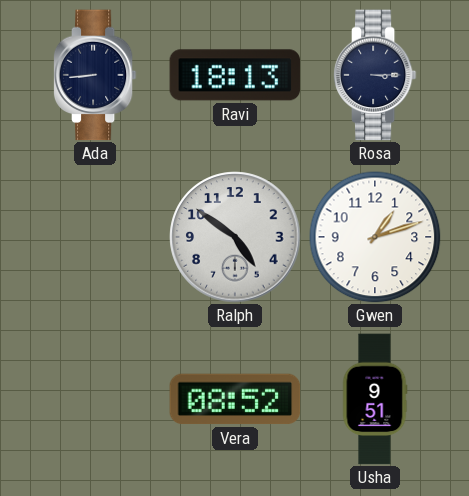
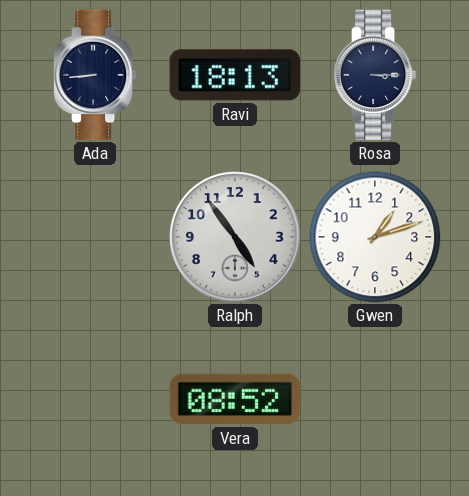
Ralph: 4:51 -> 4:54 (235, 237)
Usha: 9:51 -> none (375, 399)
